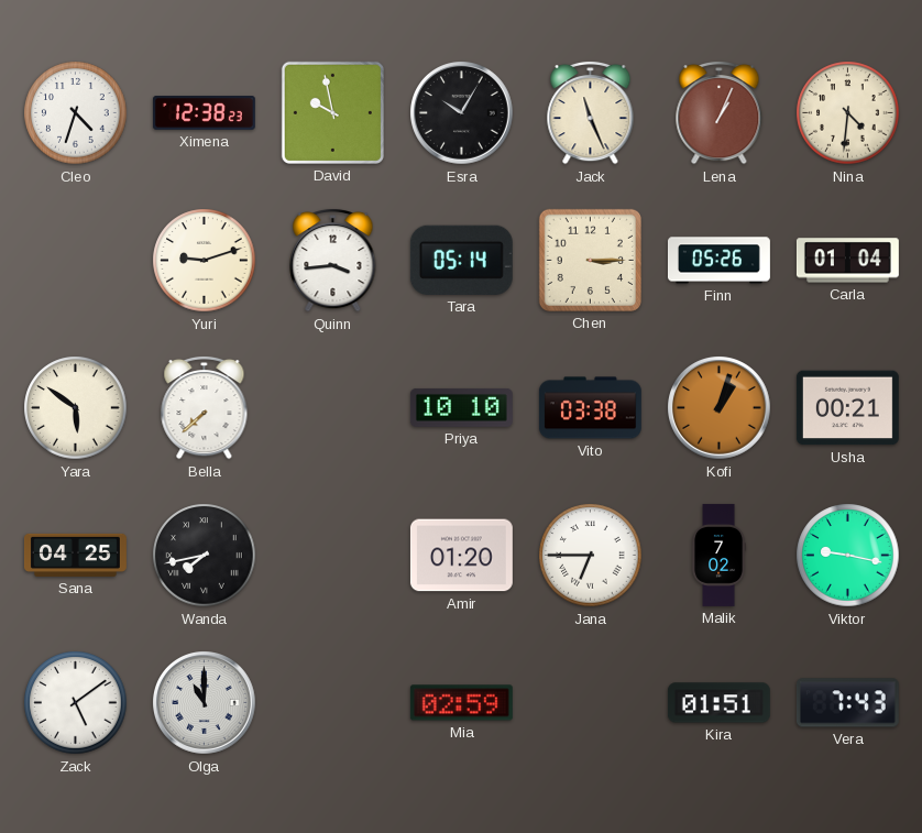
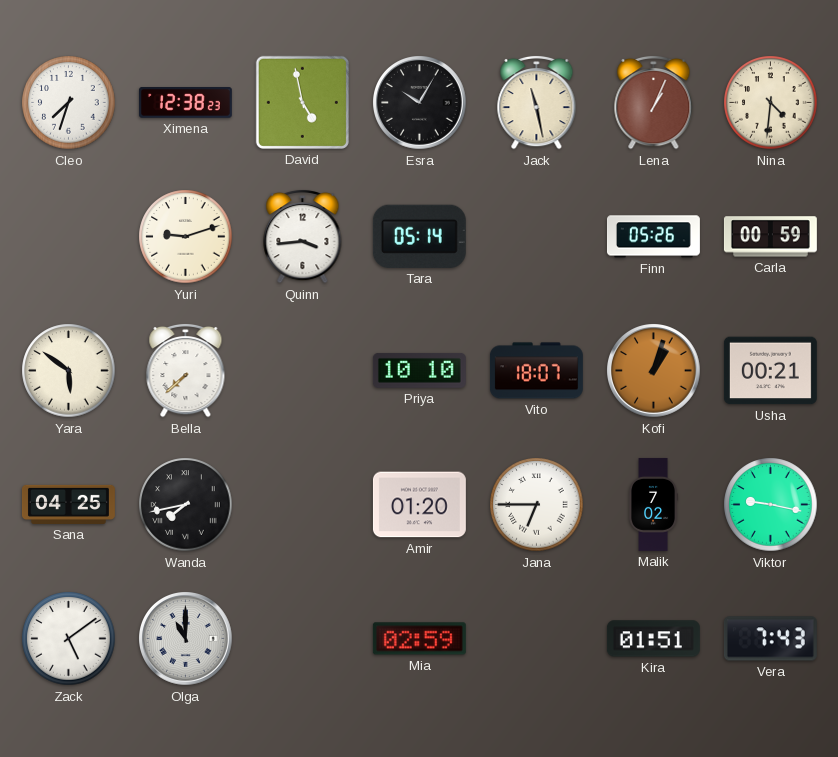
Cleo: 4:33 -> 7:33 (69, 103)
David: 9:58 -> 4:58 (302, 102)
Jack: 11:26 -> 11:28 (537, 102)
Chen: 3:15 -> none (590, 260)
Carla: 01:04 -> 00:59 (770, 237)
Vito: 03:38 -> 18:07 (536, 371)
